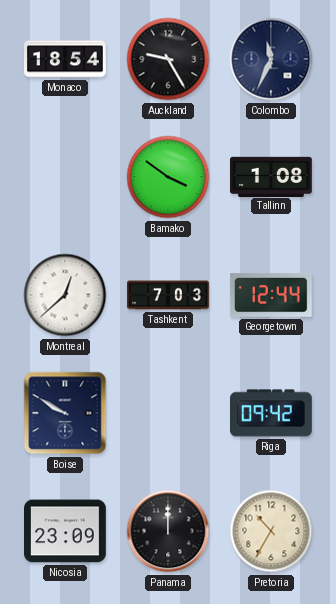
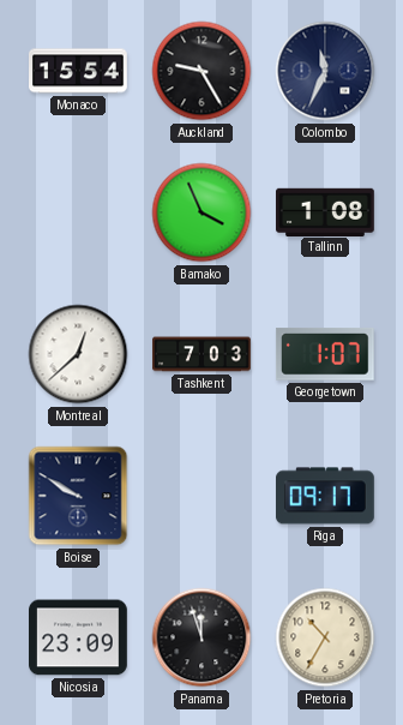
Monaco: 18:54 -> 15:54 (79, 71)
Bamako: 3:51 -> 3:56 (201, 212)
Georgetown: 12:44 -> 1:07 (325, 355)
Riga: 09:42 -> 09:17 (326, 496)
Panama: 12:00 -> 11:57 (201, 637)
